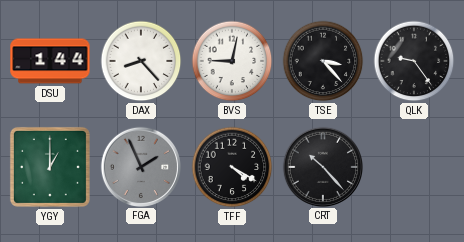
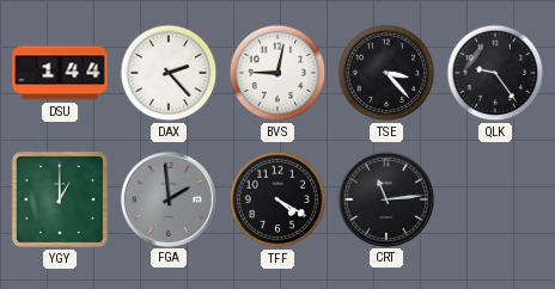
DAX: 8:23 -> 2:23 (169, 73)
FGA: 1:56 -> 1:59 (167, 198)
CRT: 10:23 -> 11:14 (385, 198)
